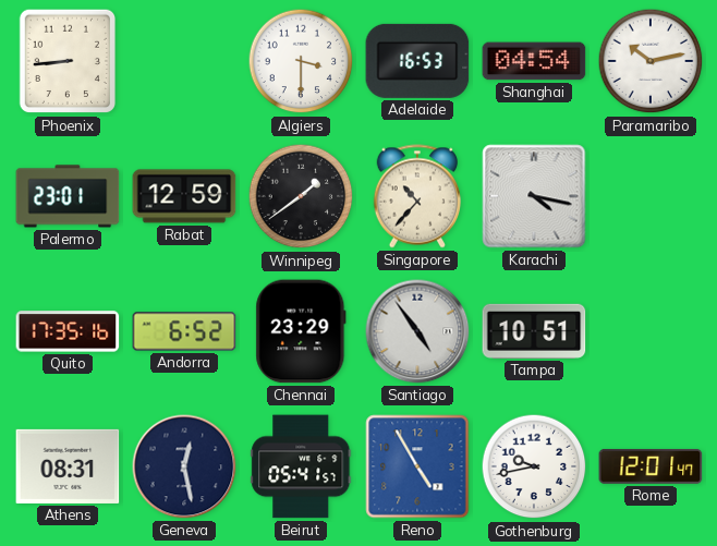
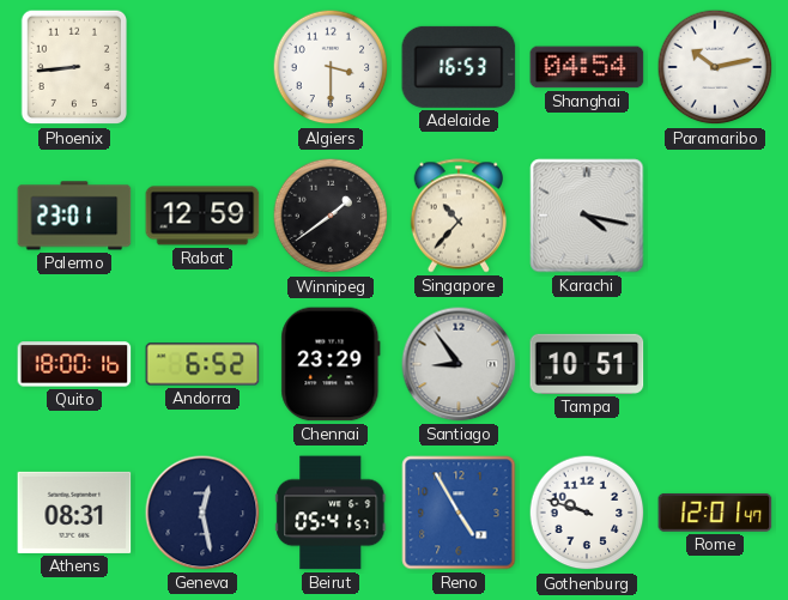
Quito: 17:35 -> 18:00 (74, 364)
Santiago: 4:54 -> 8:54 (459, 364)
Gothenburg: 9:43 -> 9:48 (587, 513)
